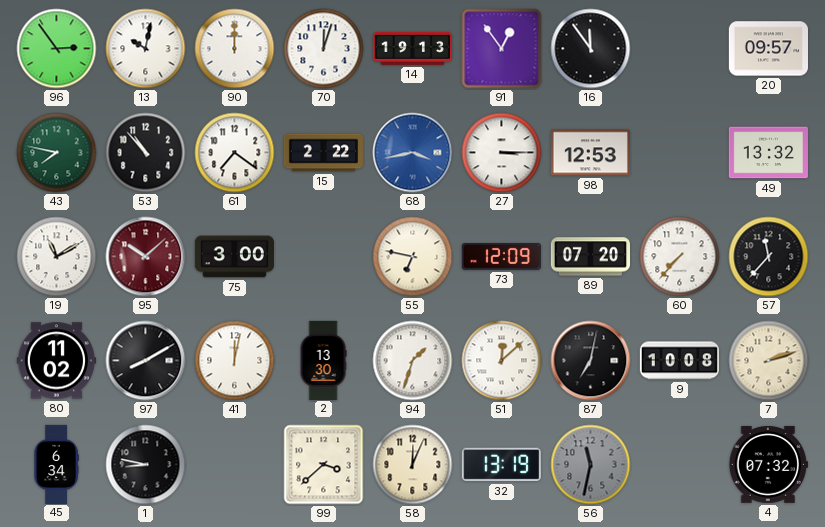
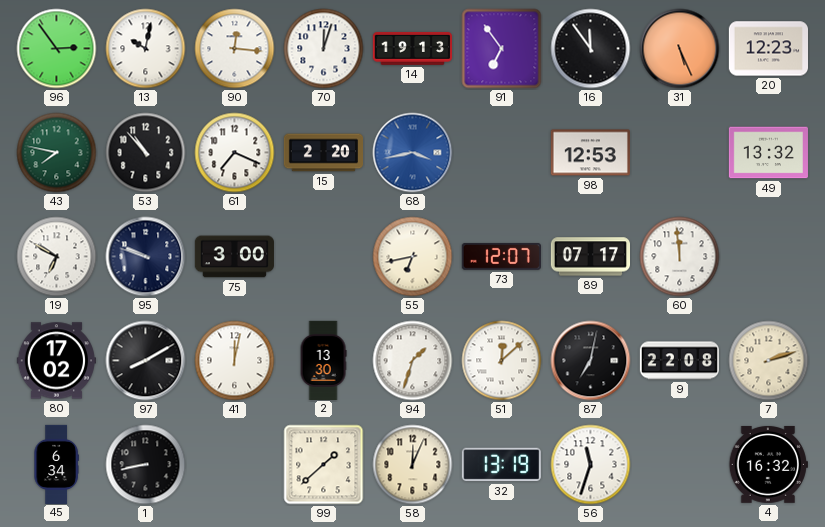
90: 12:00 -> 12:16 (235, 49)
91: 12:54 -> 6:54 (502, 49)
31: none -> 5:26 (680, 49)
20: 09:57 -> 12:23 (768, 49)
61: 7:21 -> 7:19 (235, 153)
15: 2:22 -> 2:20 (323, 153)
27: 3:15 -> none (502, 153)
19: 11:10 -> 6:50 (57, 257)
95: 10:08 -> 9:48 (146, 257)
95 dial: burgundy -> navy (146, 257)
55: 6:47 -> 6:43 (413, 257)
73: 12:09 -> 12:07 (501, 257)
89: 07:20 -> 07:17 (590, 257)
60: 7:37 -> 11:59 (680, 257)
57: 11:37 -> none (769, 257)
80: 11:02 -> 17:02 (56, 361)
9: 10:08 -> 22:08 (679, 361)
1: 8:47 -> 8:43 (146, 465)
99: 3:38 -> 1:38 (324, 465)
56: 11:32 -> 11:33 (591, 465)
56 dial: grey -> white (591, 465)
4: 07:32 -> 16:32 (768, 464)
